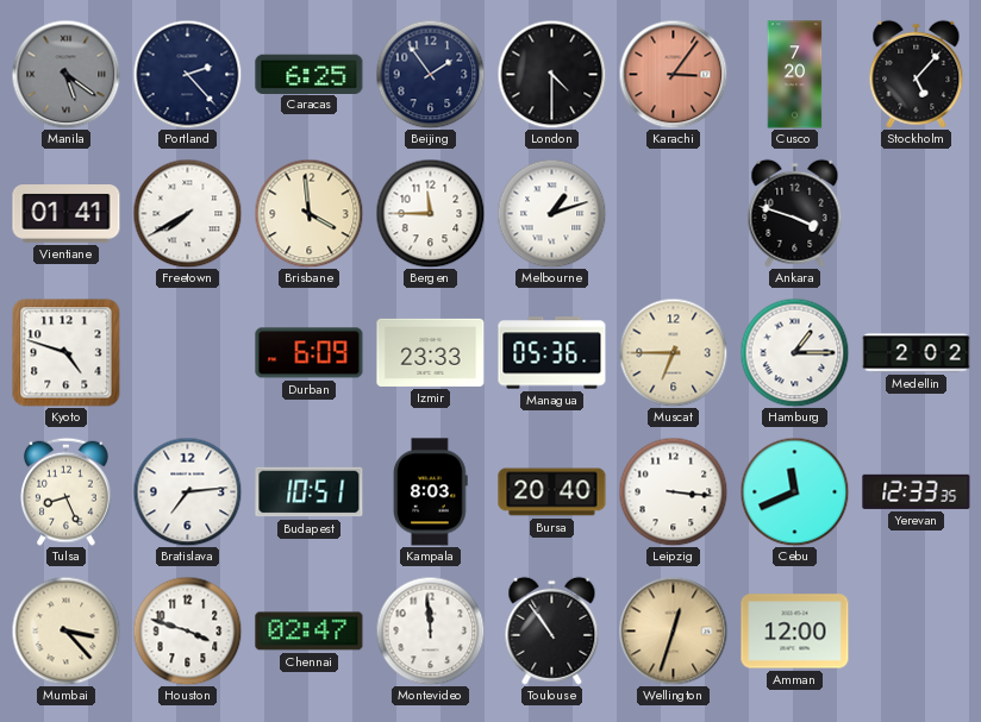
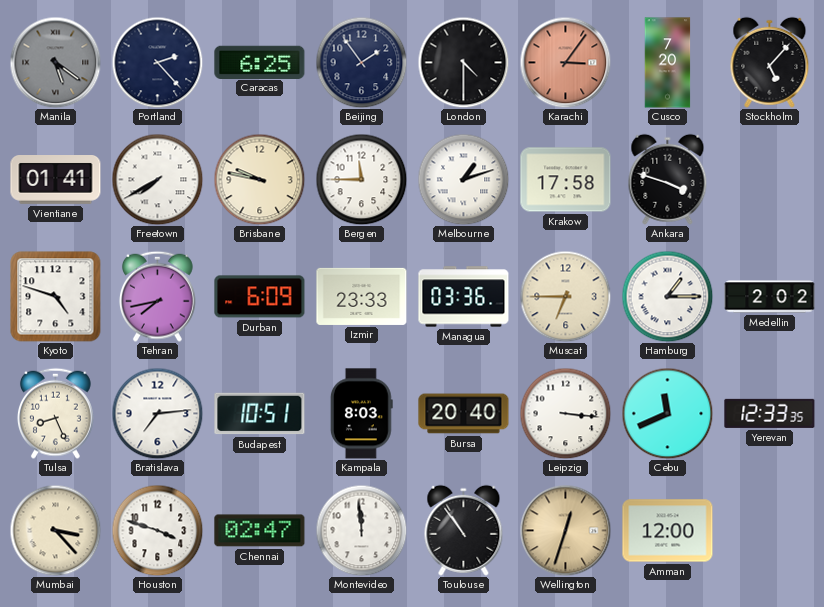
Brisbane: 3:59 -> 9:47 (259, 179)
Krakow: none -> 17:58 (566, 180)
Tehran: none -> 7:43 (157, 296)
Managua: 05:36 -> 03:36 (464, 297)
